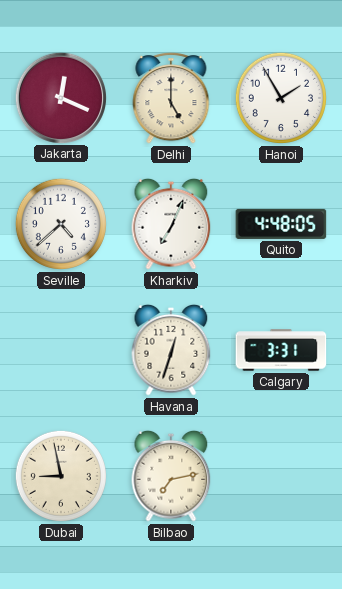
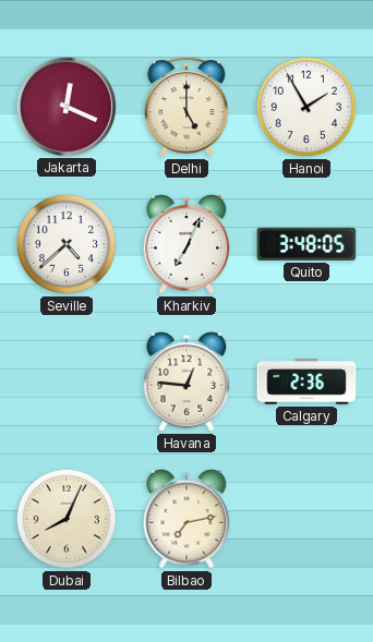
Quito: 4:48 -> 3:48 (306, 244)
Havana: 12:33 -> 12:46 (186, 381)
Calgary: 3:31 -> 2:36 (306, 381)
Dubai: 8:58 -> 8:04 (67, 519)
